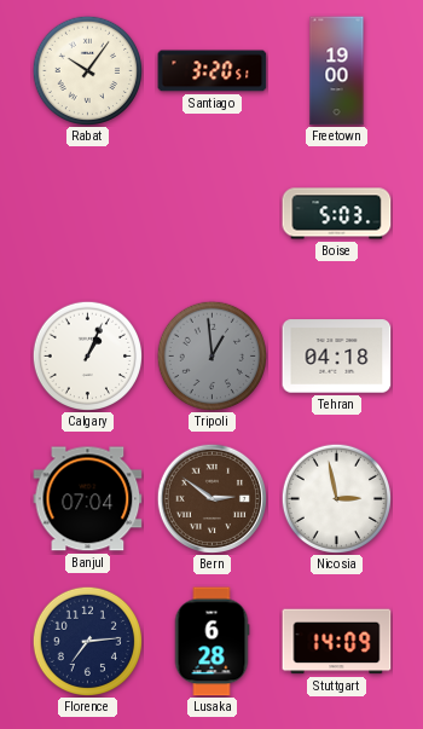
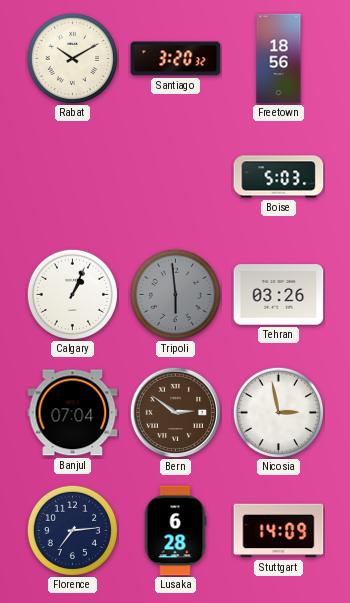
Rabat: 10:06 -> 10:10 (72, 58)
Santiago: 3:20:51 -> 3:20:32 (176, 59)
Freetown: 19:00 -> 18:56 (279, 59)
Tripoli: 12:59 -> 5:59 (175, 294)
Tehran: 04:18 -> 03:26 (279, 295)
